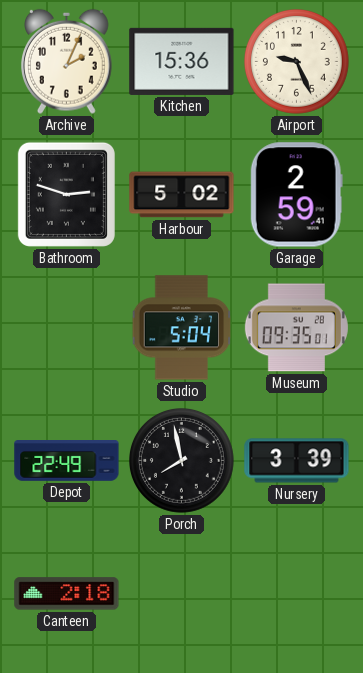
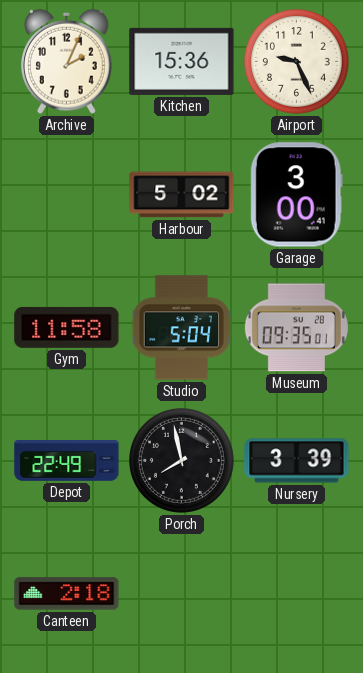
Bathroom: 2:48 -> none (66, 194)
Garage: 2:59 -> 3:00 (296, 195)
Gym: none -> 11:58 (67, 327)
